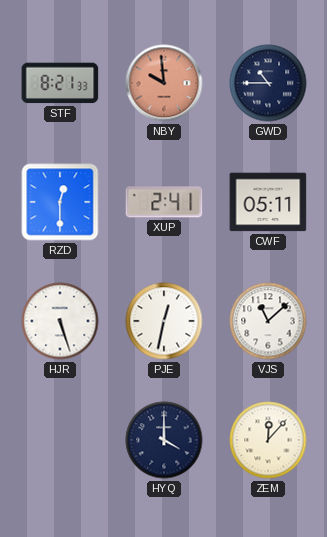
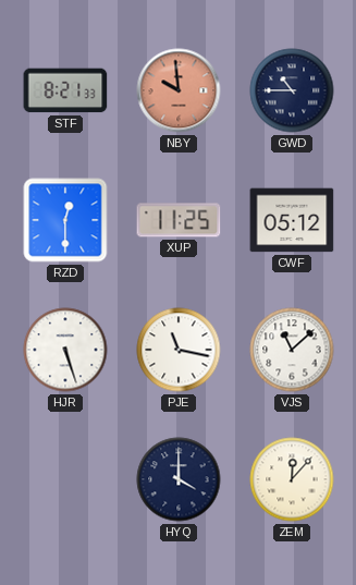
XUP: 2:41 -> 11:25 (179, 220)
CWF: 05:11 -> 05:12 (292, 220)
PJE: 12:32 -> 11:17 (179, 350)
